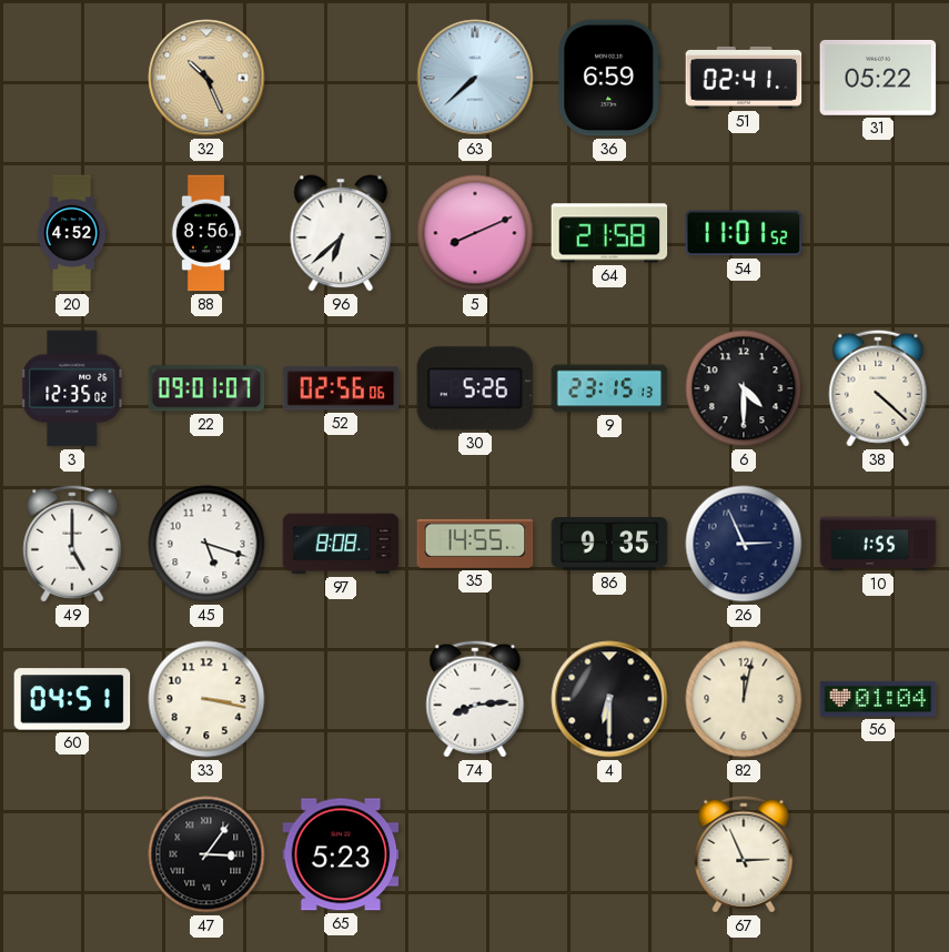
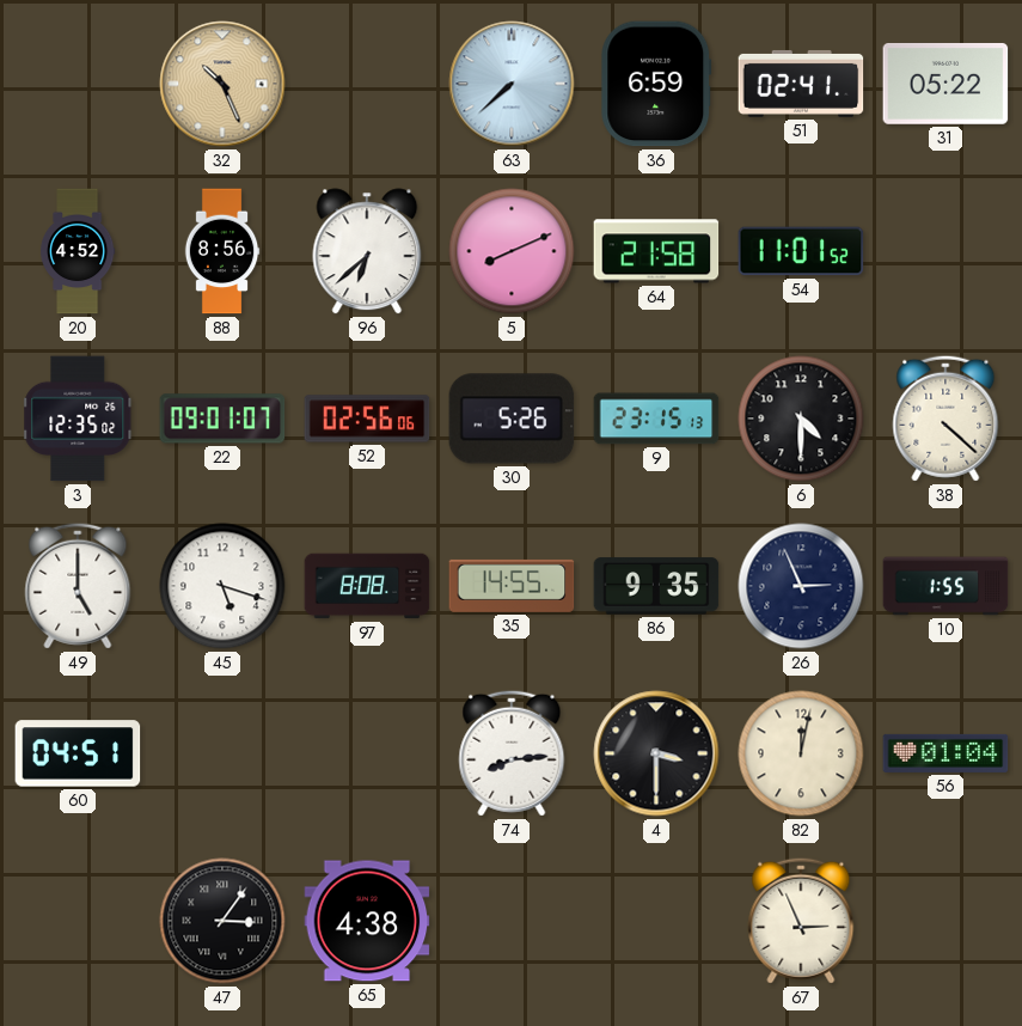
33: 3:17 -> none (206, 699)
4: 6:30 -> 3:30 (656, 753)
65: 5:23 -> 4:38 (367, 921)
